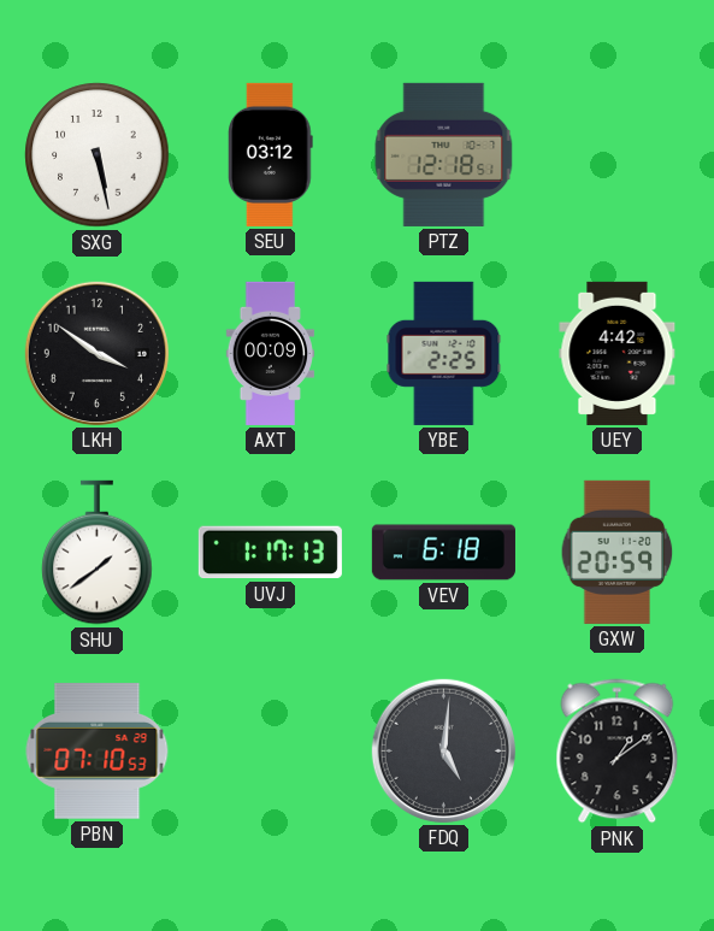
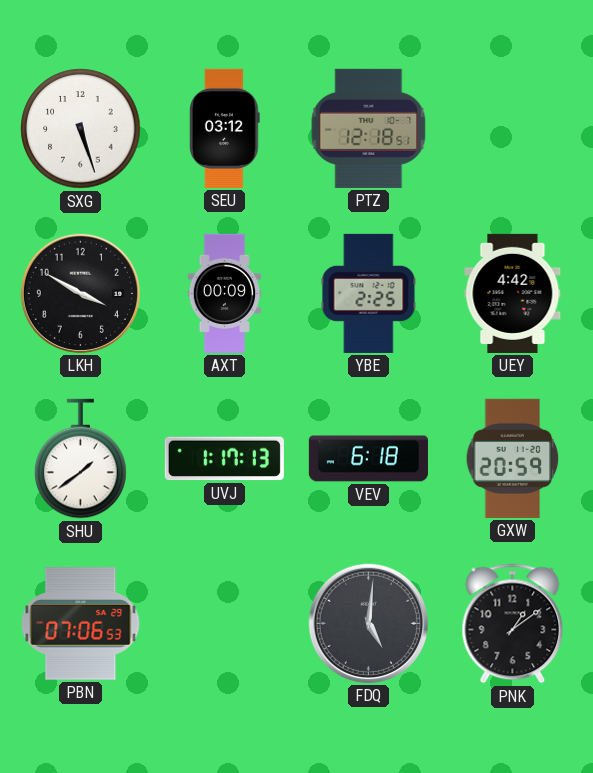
SXG: 5:28 -> 5:27 (81, 129)
LKH: 3:51 -> 3:50 (80, 293)
PBN: 07:10 -> 07:06 (81, 624)
